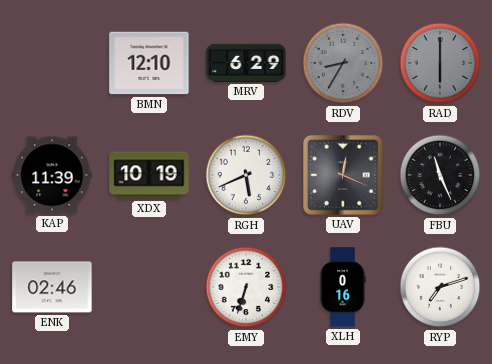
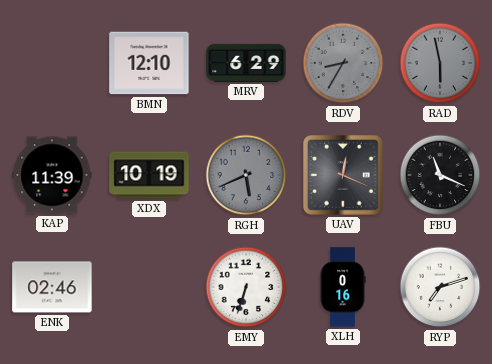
RAD: 6:00 -> 5:58 (440, 63)
RGH dial: white -> grey (246, 175)
FBU: 11:26 -> 11:19 (440, 175)
